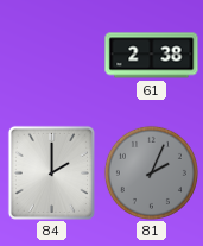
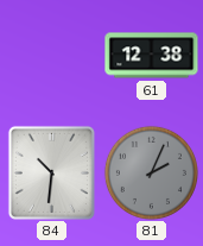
61: 2:38 -> 12:38 (152, 56)
84: 2:00 -> 10:31 (51, 172)
